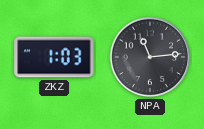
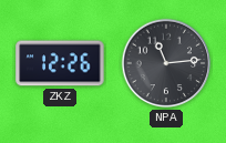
ZKZ: 1:03 -> 12:26 (60, 63)
